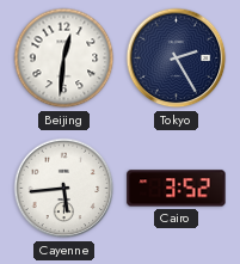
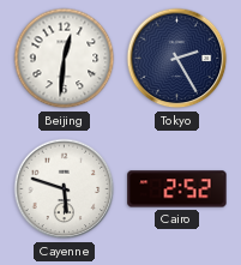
Cayenne: 5:44 -> 5:48 (65, 189)
Cairo: 3:52 -> 2:52 (177, 189)
